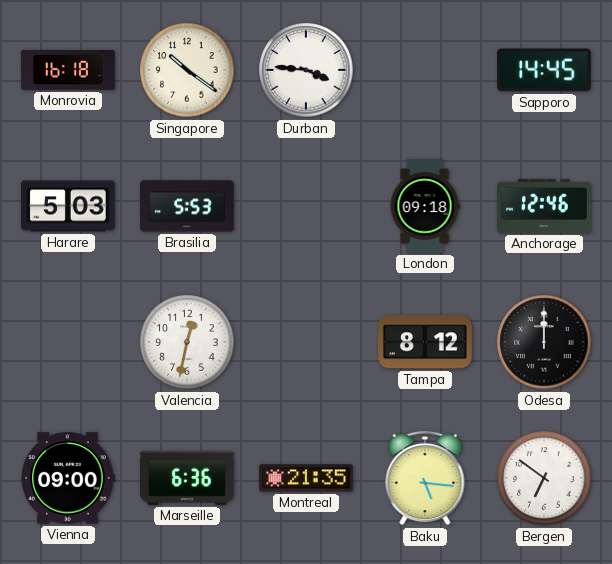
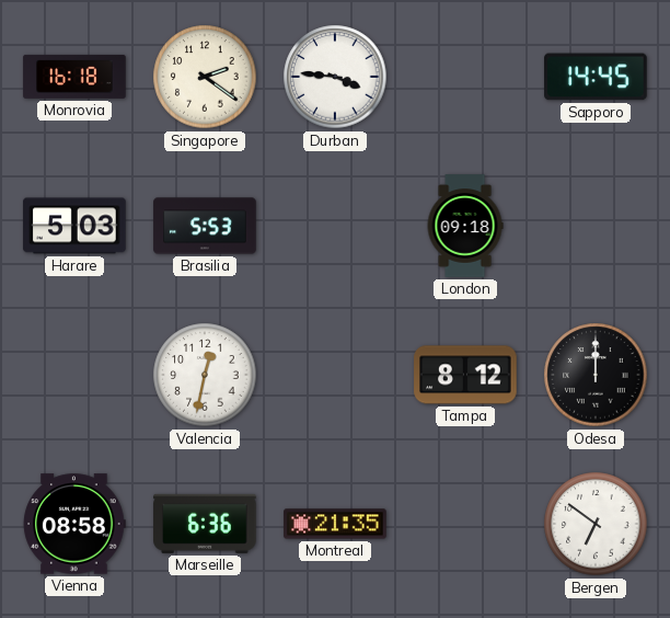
Singapore: 10:21 -> 2:21 (205, 77)
Anchorage: 12:46 -> none (544, 206)
Vienna: 09:00 -> 08:58 (74, 524)
Baku: 5:16 -> none (425, 478)
